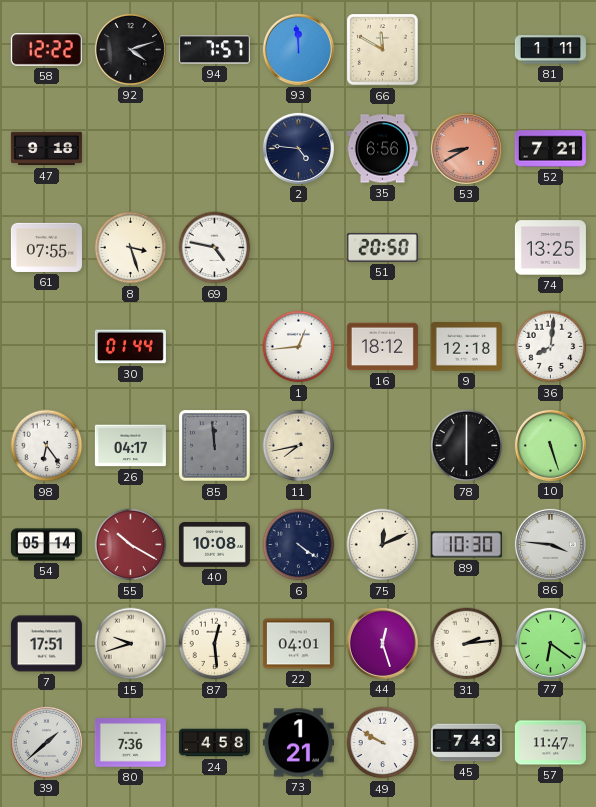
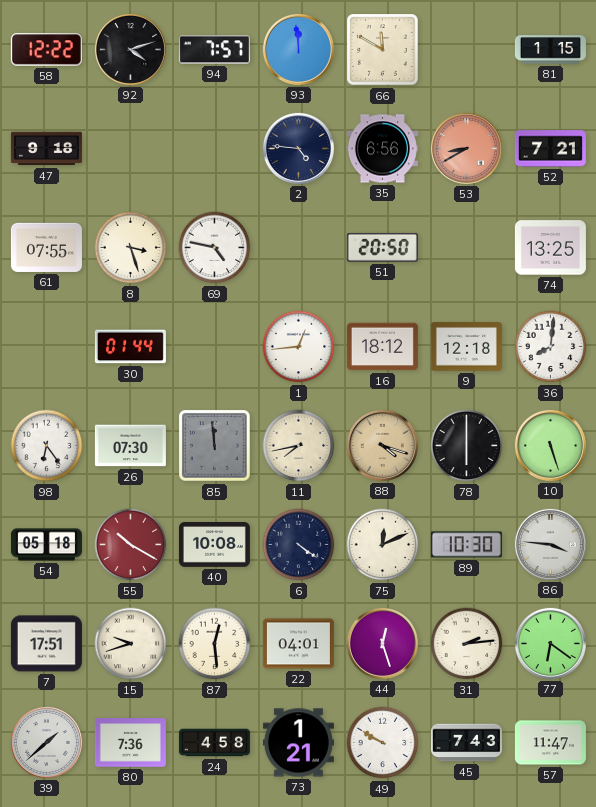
81: 1:11 -> 1:15 (550, 50)
26: 04:17 -> 07:30 (130, 446)
88: none -> 4:18 (382, 445)
54: 05:14 -> 05:18 (46, 545)
